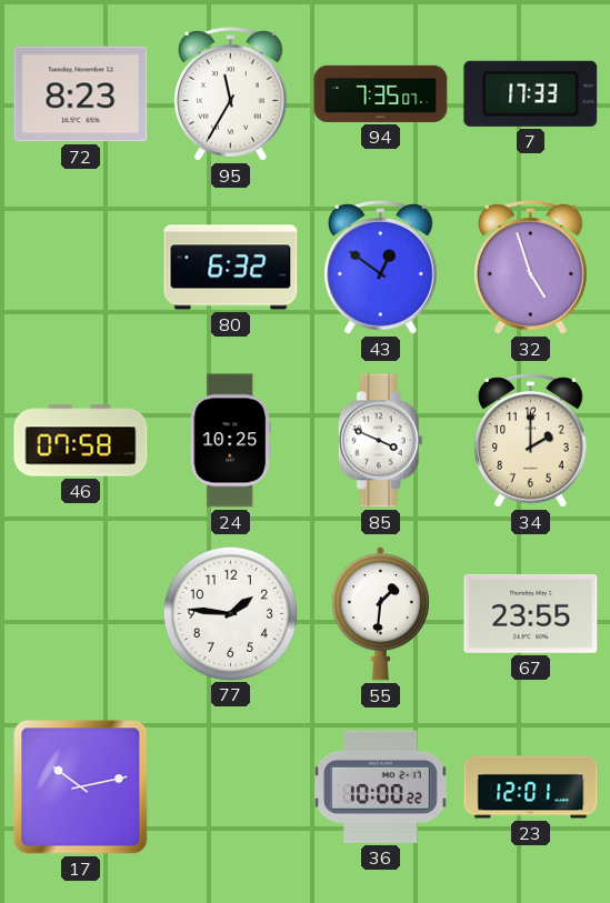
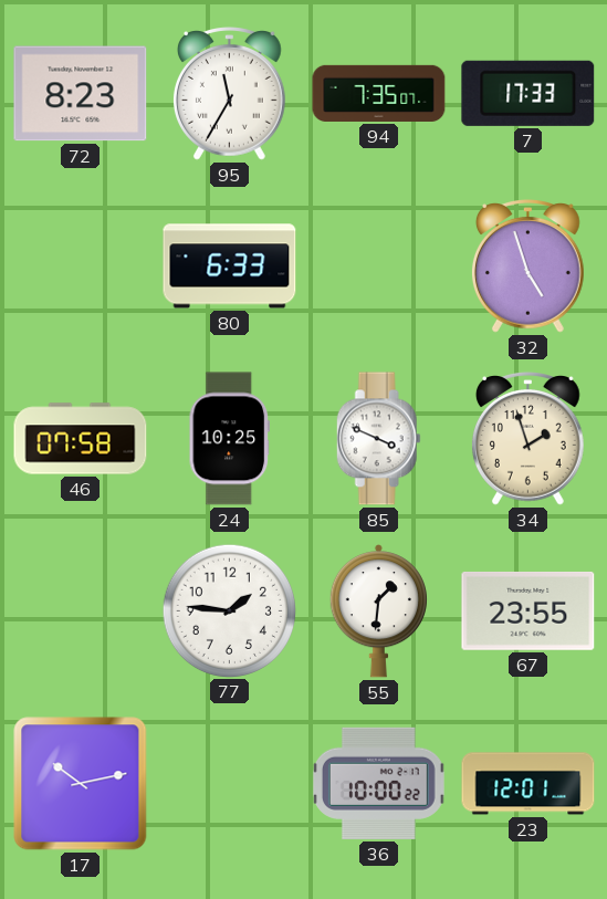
80: 6:32 -> 6:33 (230, 266)
43: 12:51 -> none (381, 268)
34: 2:00 -> 1:57 (528, 439)
